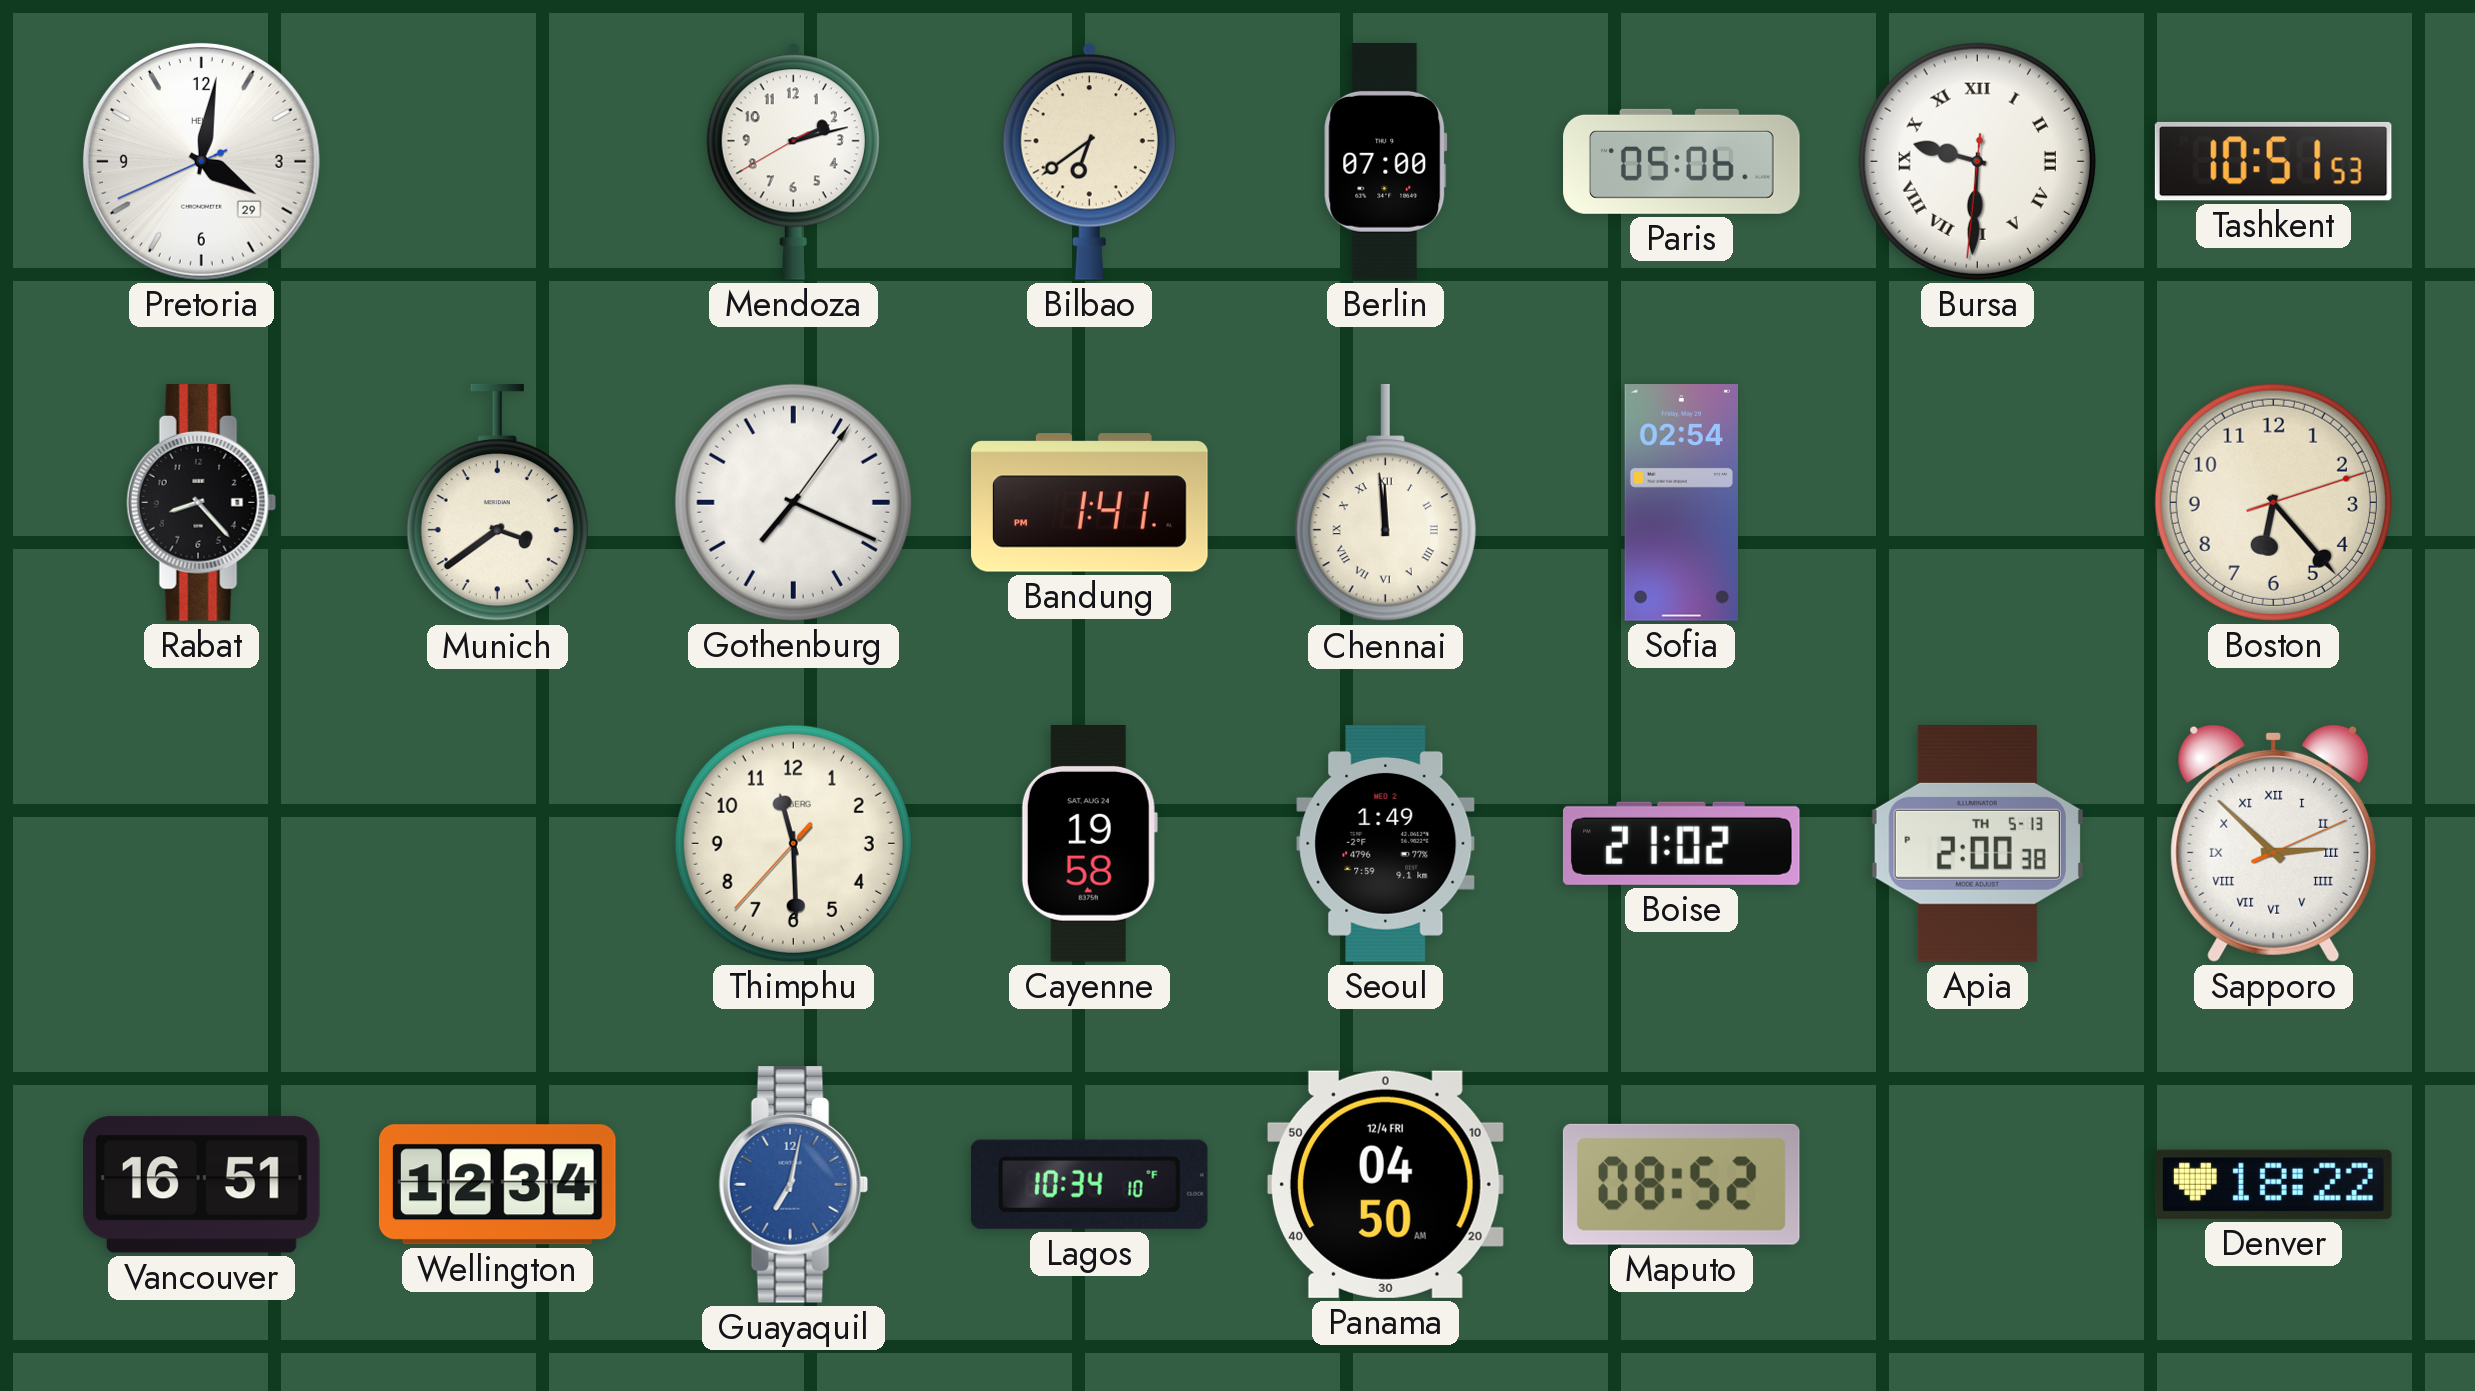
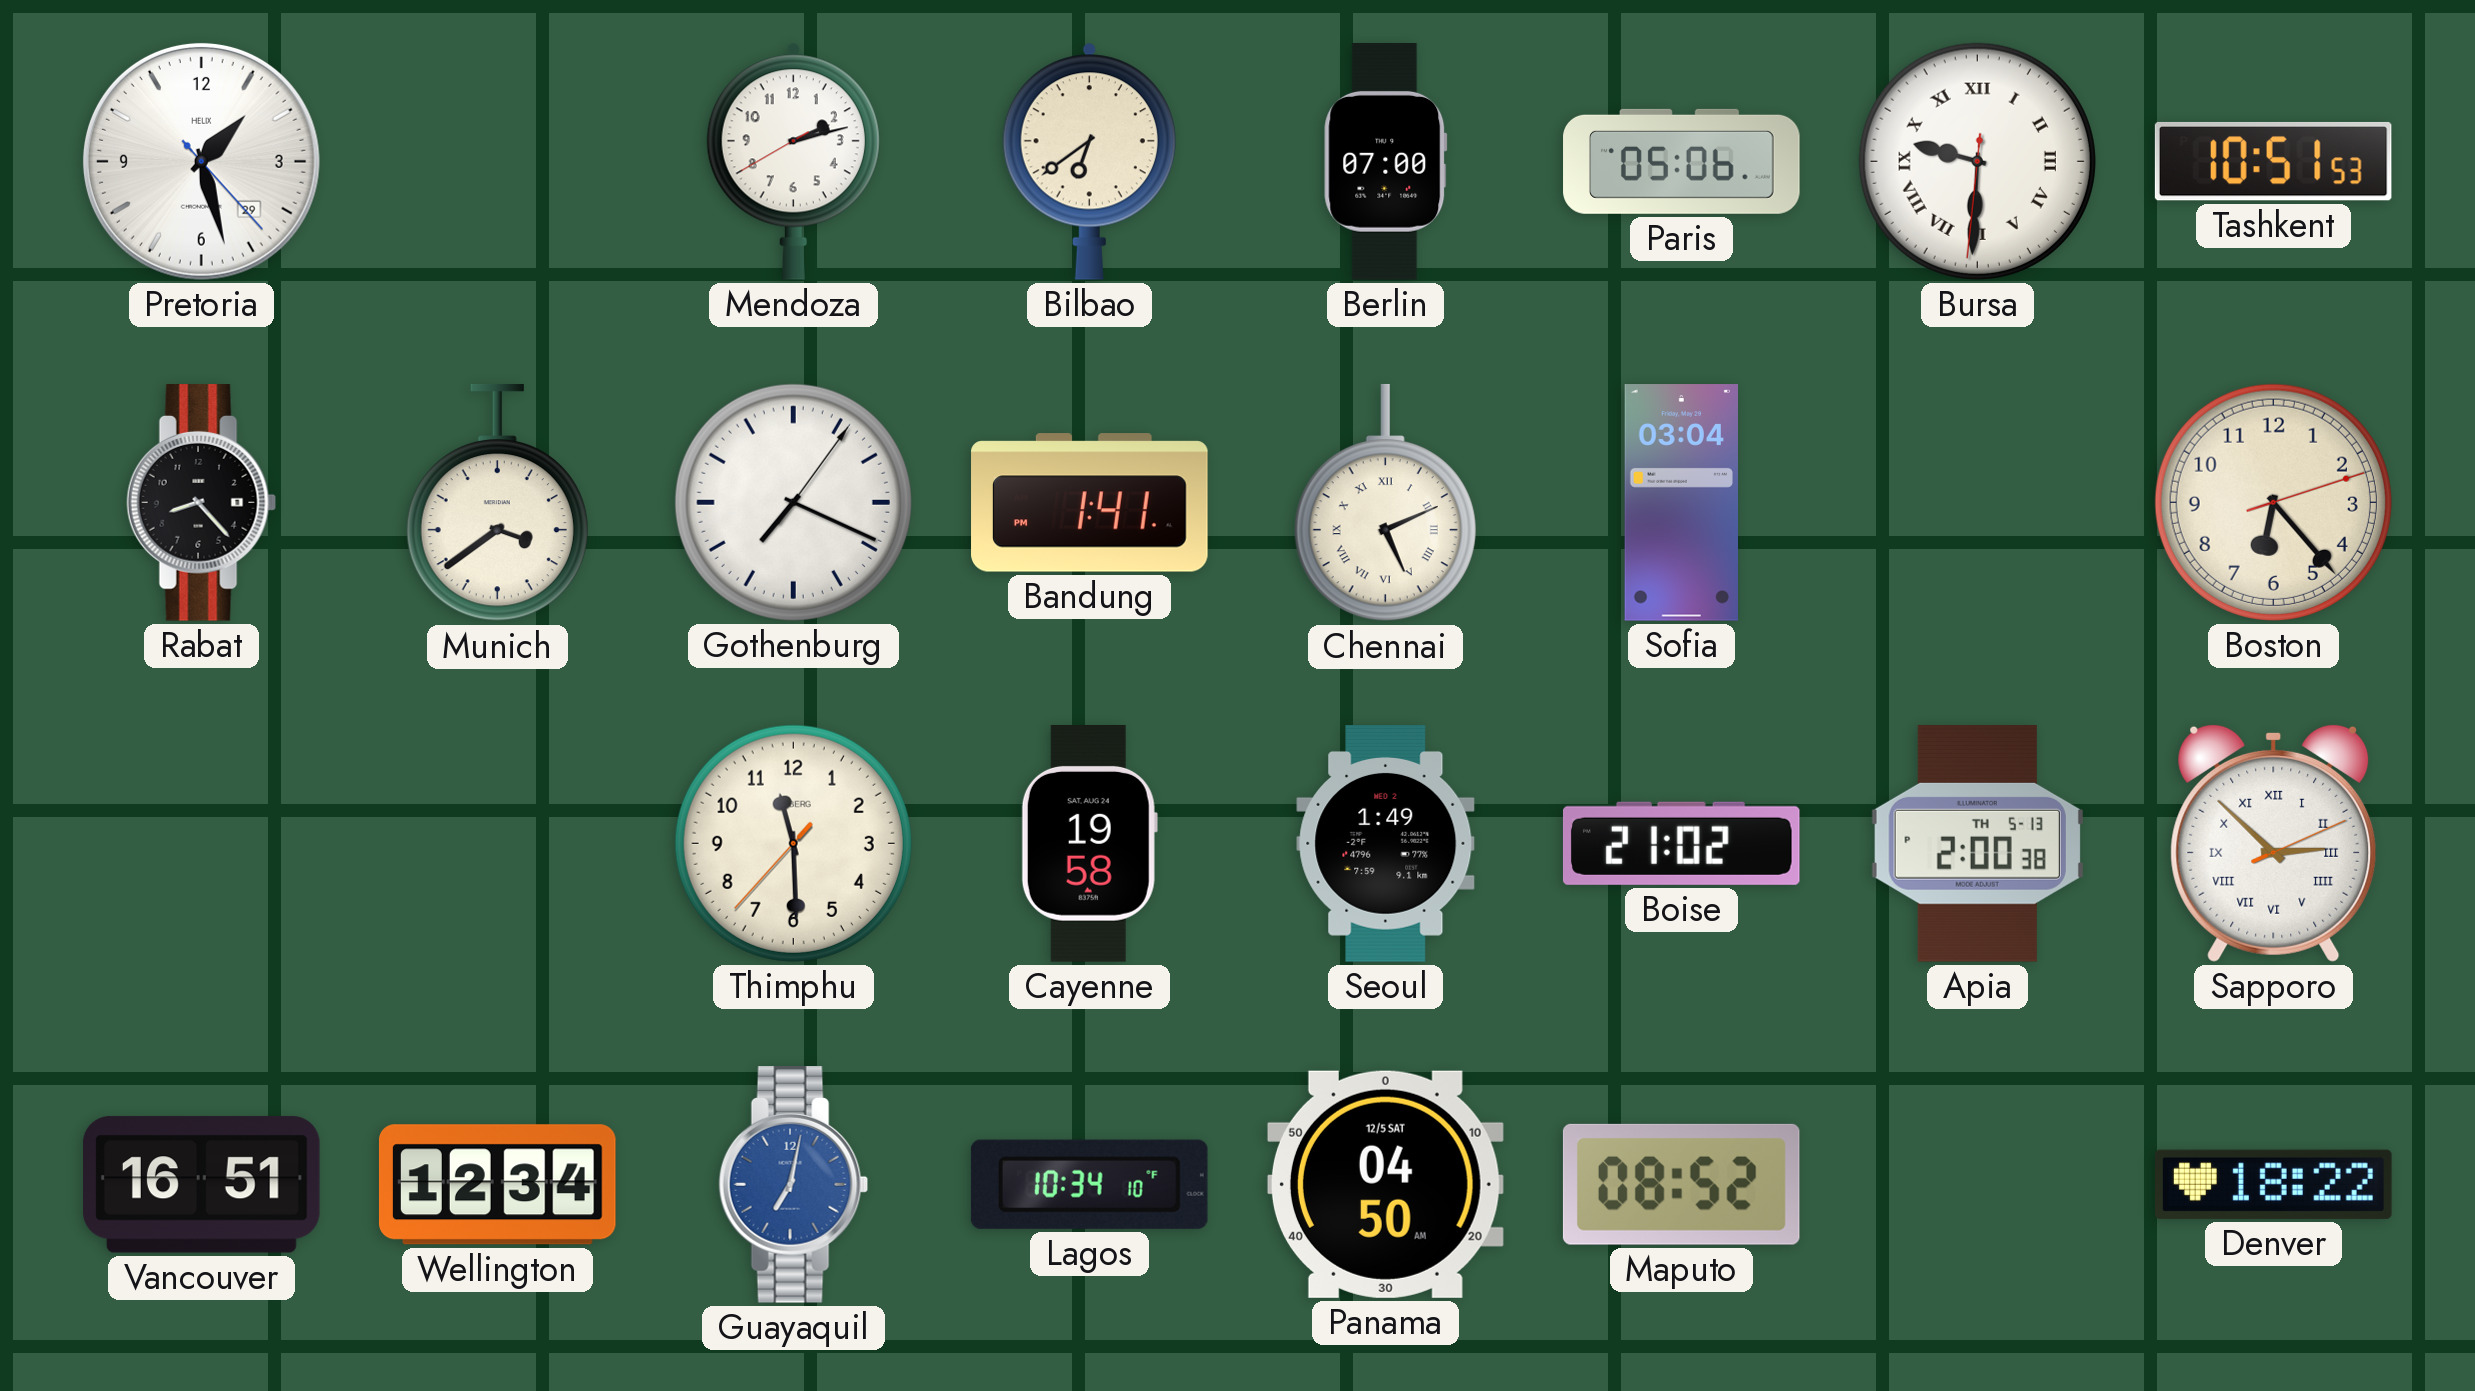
Pretoria: 4:01 -> 1:27 (201, 161)
Chennai: 11:59 -> 5:11 (1385, 503)
Sofia: 02:54 -> 03:04 (1681, 503)
Panama date: 12/4 FRI -> 12/5 SAT (1385, 1184)
